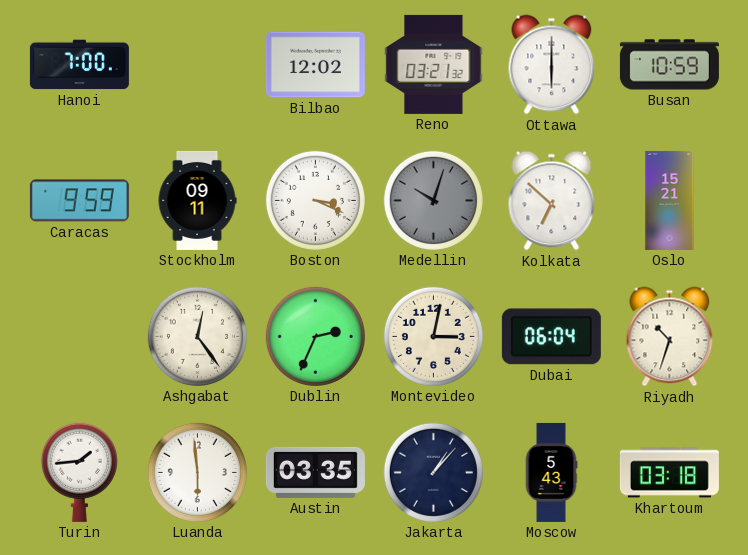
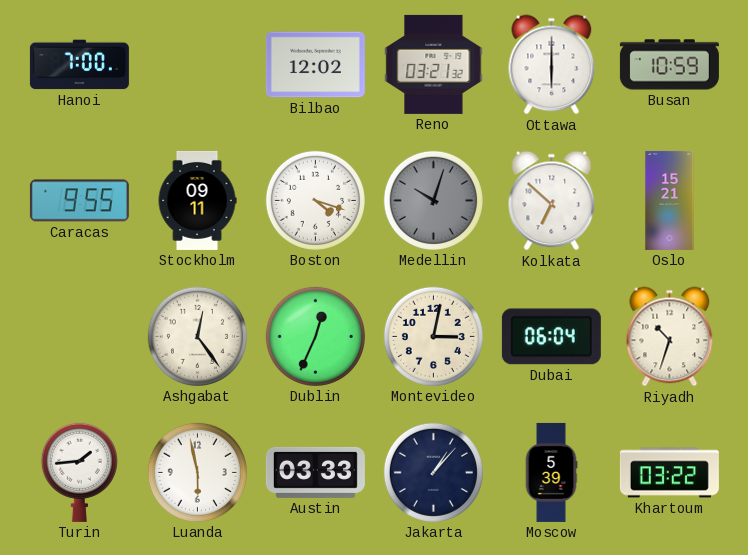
Caracas: 9:59 -> 9:55 (79, 201)
Boston: 3:19 -> 4:18 (315, 200)
Dublin: 2:34 -> 12:34 (315, 336)
Luanda: 5:59 -> 5:58 (197, 472)
Austin: 03:35 -> 03:33 (315, 472)
Moscow: 5:43 -> 5:39 (551, 472)
Khartoum: 03:18 -> 03:22 (669, 473)
